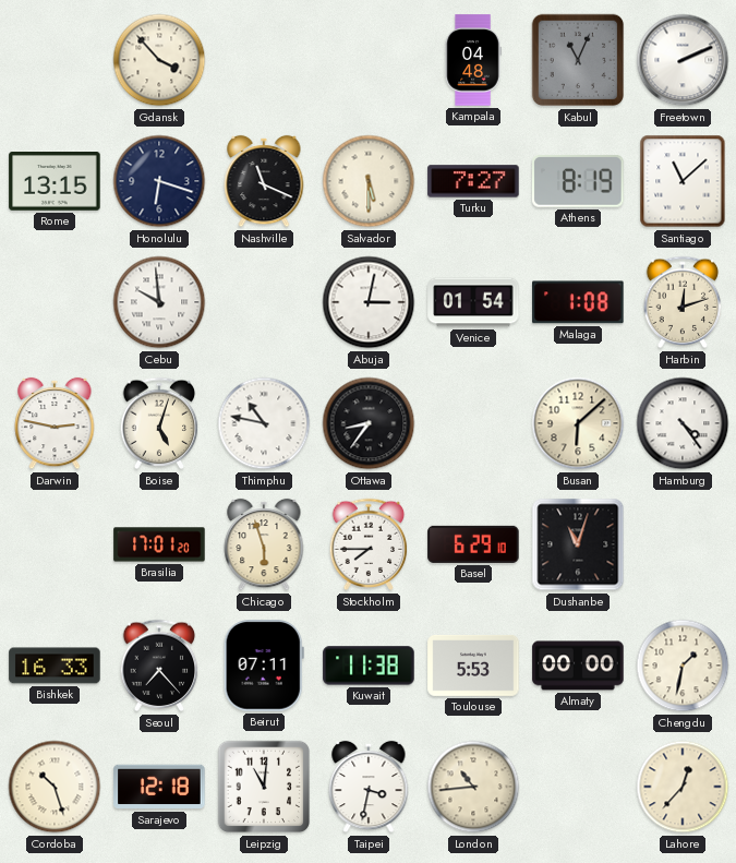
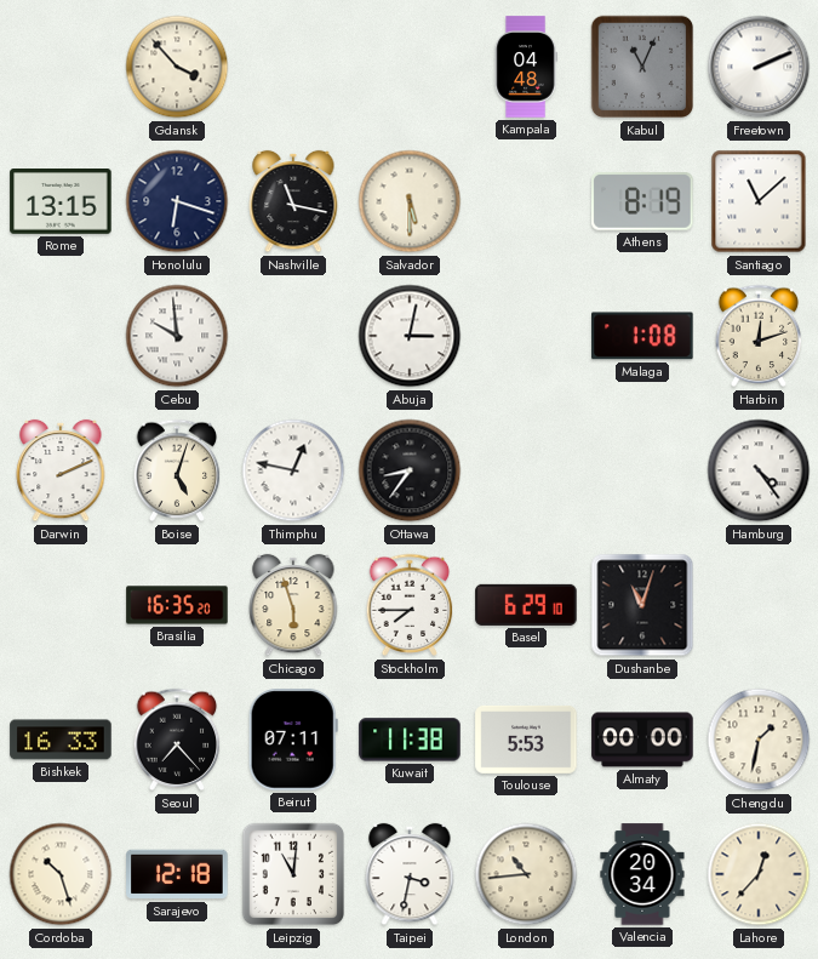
Nashville: 11:19 -> 11:17 (293, 201)
Turku: 7:27 -> none (473, 181)
Venice: 01:54 -> none (473, 302)
Darwin: 2:47 -> 2:11 (61, 470)
Thimphu: 10:47 -> 12:47 (293, 470)
Busan: 6:08 -> none (578, 423)
Brasilia: 17:01 -> 16:35 (177, 605)
Valencia: none -> 20:34 (642, 874)
